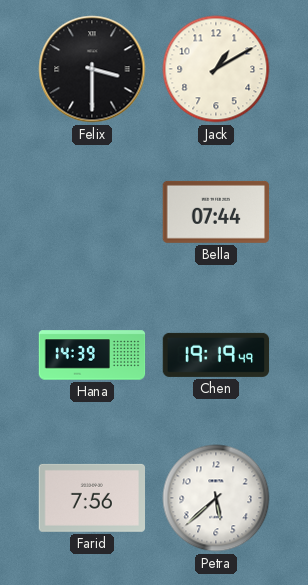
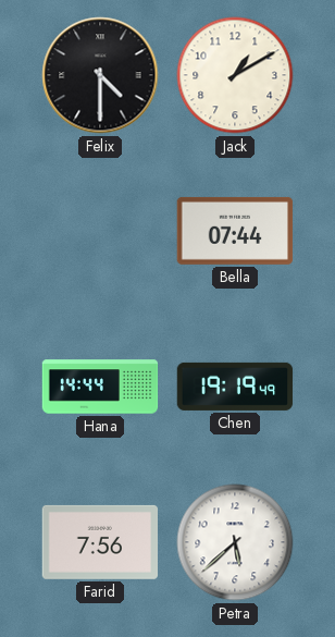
Felix: 3:30 -> 4:30 (100, 75)
Hana: 14:39 -> 14:44 (100, 387)
